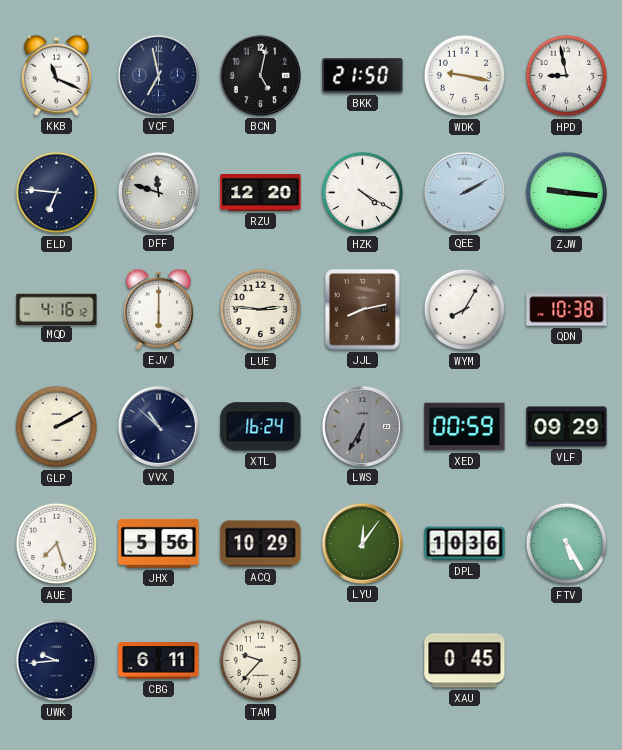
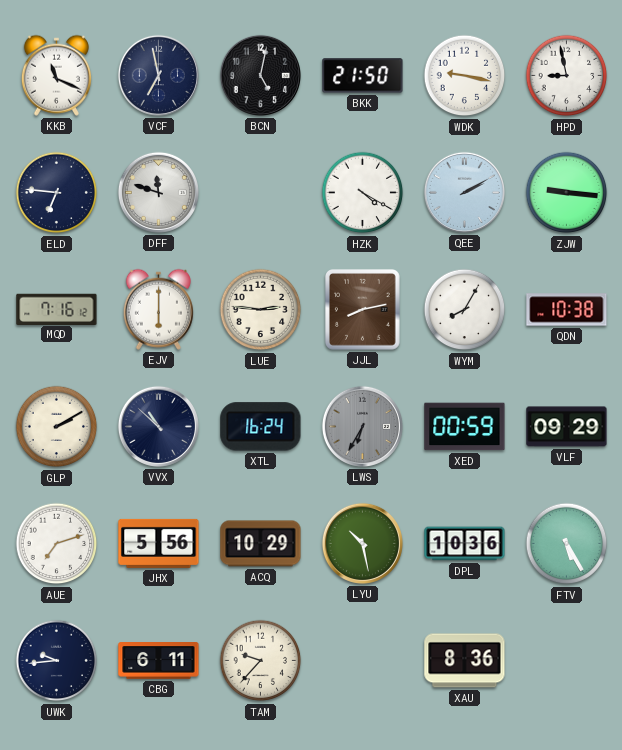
RZU: 12:20 -> none (261, 193)
MQD: 4:16 -> 7:16 (57, 309)
AUE: 7:27 -> 7:12 (57, 544)
LYU: 12:06 -> 10:28 (362, 543)
XAU: 0:45 -> 8:36 (465, 661)
